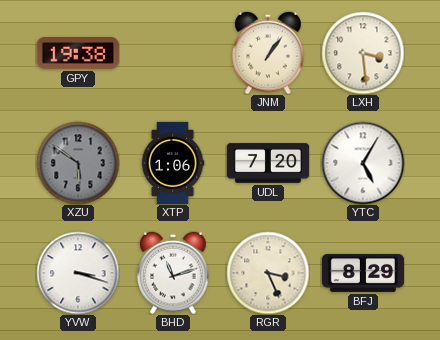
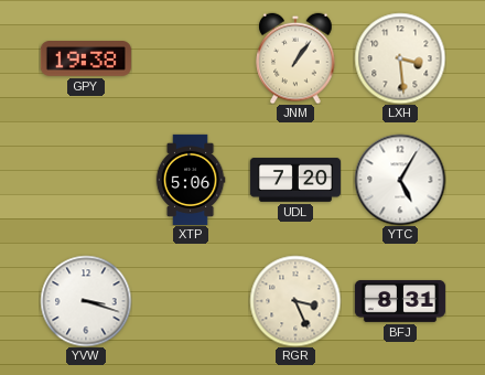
XZU: 5:51 -> none (78, 163)
XTP: 1:06 -> 5:06 (191, 180)
BHD: 11:12 -> none (173, 273)
BFJ: 8:29 -> 8:31 (400, 301)
